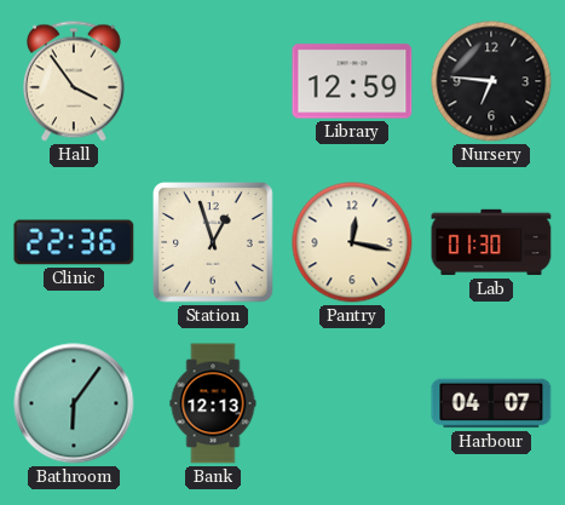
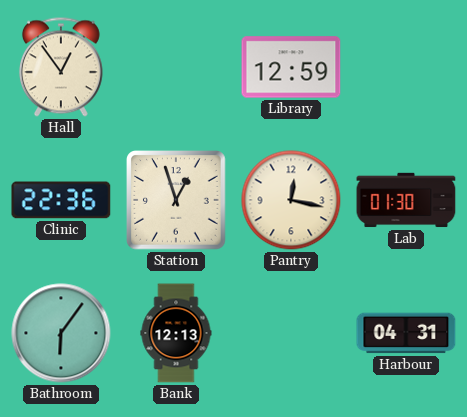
Hall: 3:54 -> 12:54 (61, 67)
Nursery: 6:46 -> none (491, 81)
Harbour: 04:07 -> 04:31 (406, 333)
